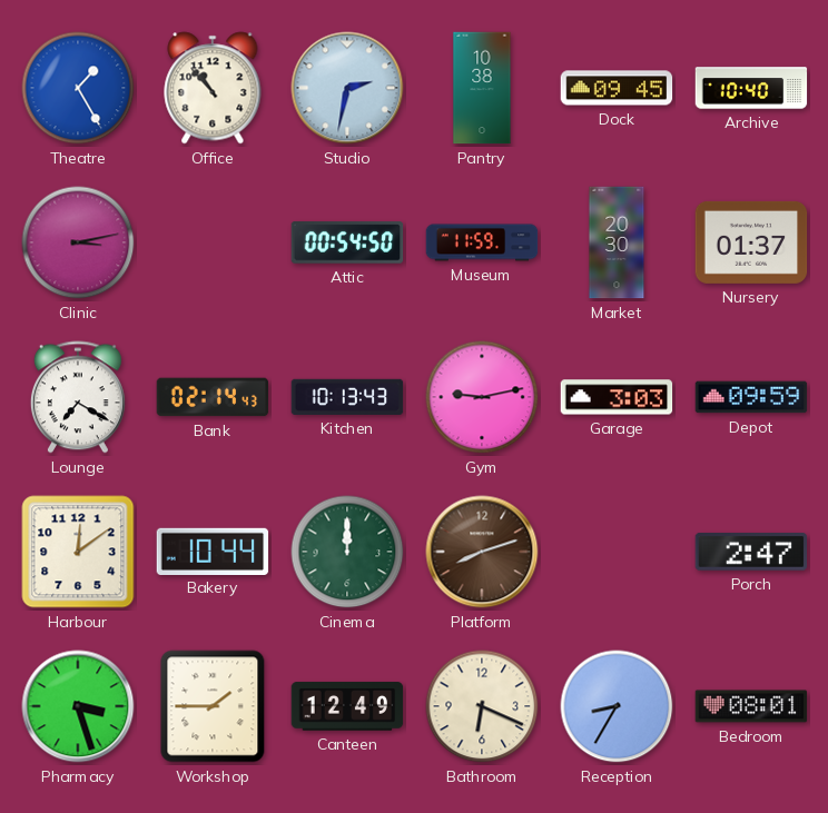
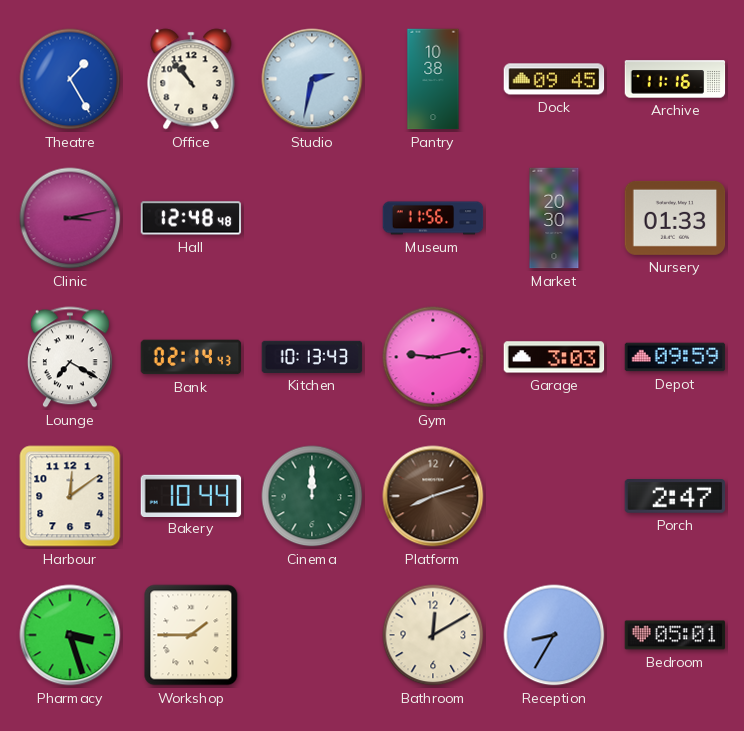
Archive: 10:40 -> 11:16 (675, 79)
Hall: none -> 12:48 (191, 218)
Attic: 00:54 -> none (347, 242)
Museum: 11:59 -> 11:56 (433, 218)
Nursery: 01:37 -> 01:33 (675, 218)
Canteen: 12:49 -> none (347, 706)
Bathroom: 6:19 -> 12:10 (433, 635)
Bedroom: 08:01 -> 05:01 (675, 635)
